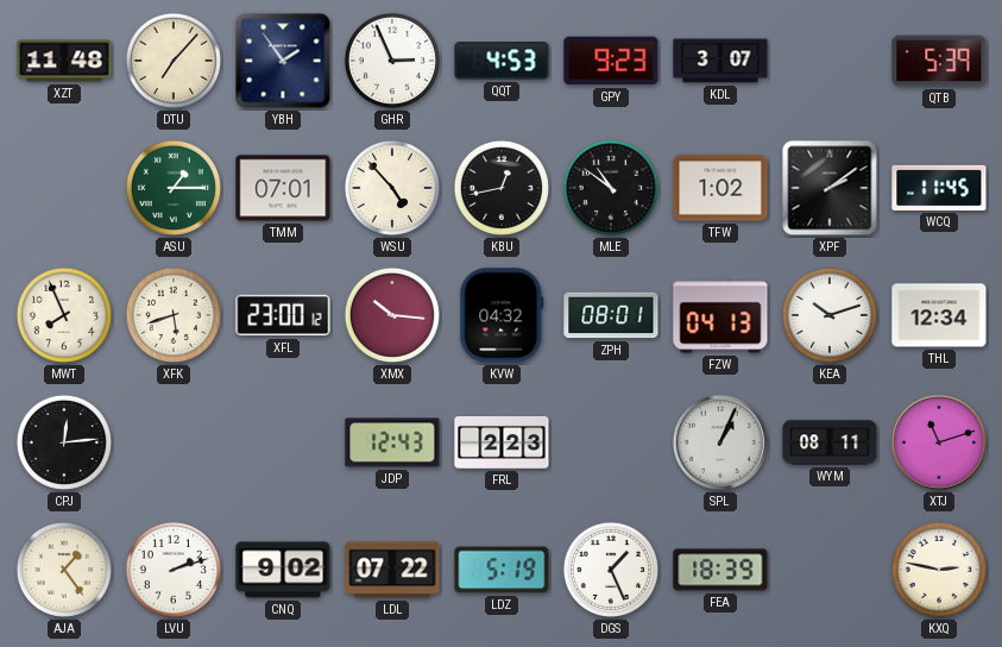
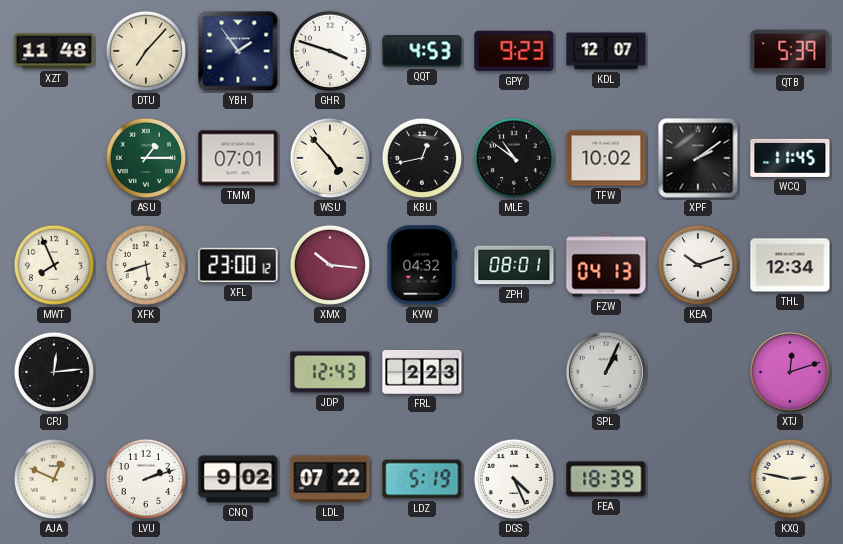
GHR: 2:56 -> 3:48 (330, 51)
KDL: 3:07 -> 12:07 (606, 51)
TFW: 1:02 -> 10:02 (606, 158)
WYM: 08:11 -> none (830, 442)
XTJ: 11:12 -> 12:12 (790, 372)
AJA: 1:24 -> 12:49 (54, 479)
DGS: 1:26 -> 4:26 (514, 479)
